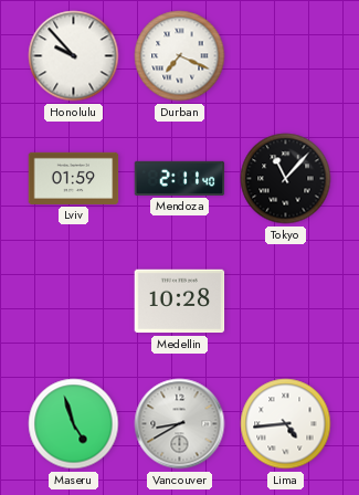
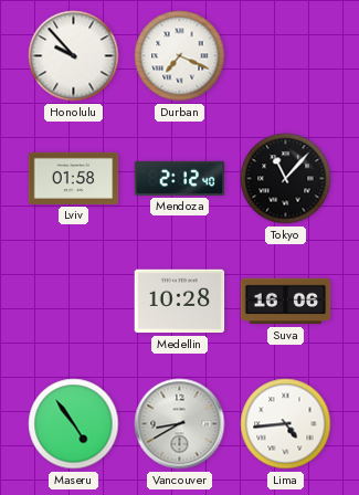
Lviv: 01:59 -> 01:58 (74, 178)
Mendoza: 2:11 -> 2:12 (180, 178)
Suva: none -> 16:06 (286, 302)
Maseru: 4:57 -> 4:54 (74, 424)
